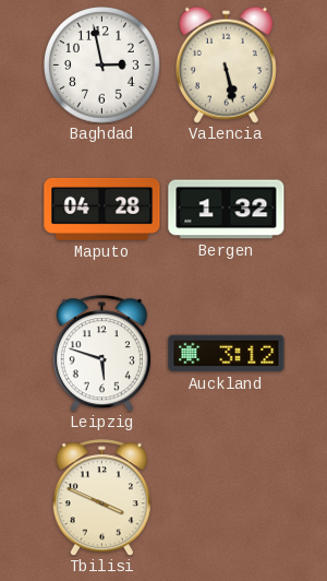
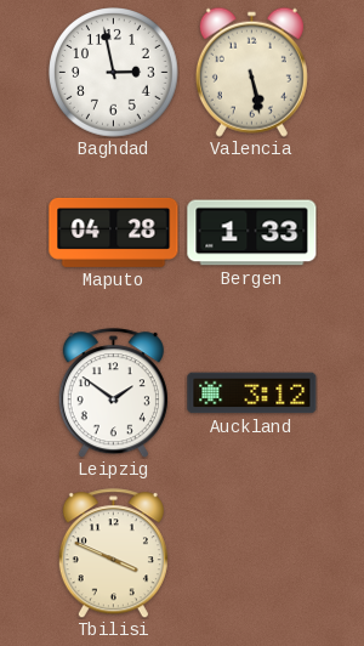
Bergen: 1:32 -> 1:33 (252, 233)
Leipzig: 5:48 -> 1:51 (113, 393)
